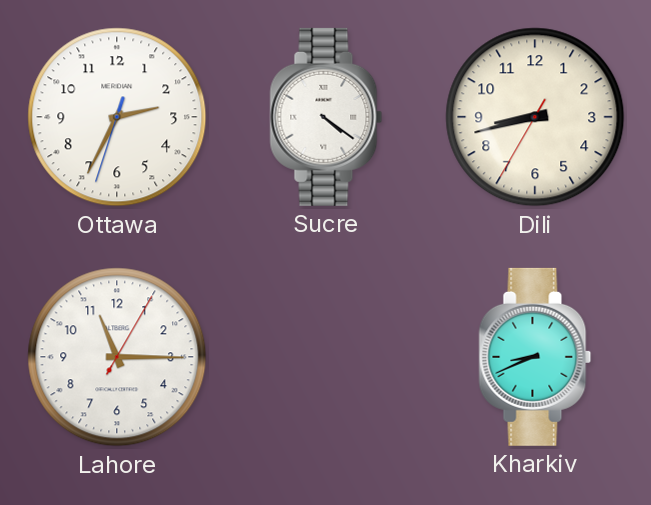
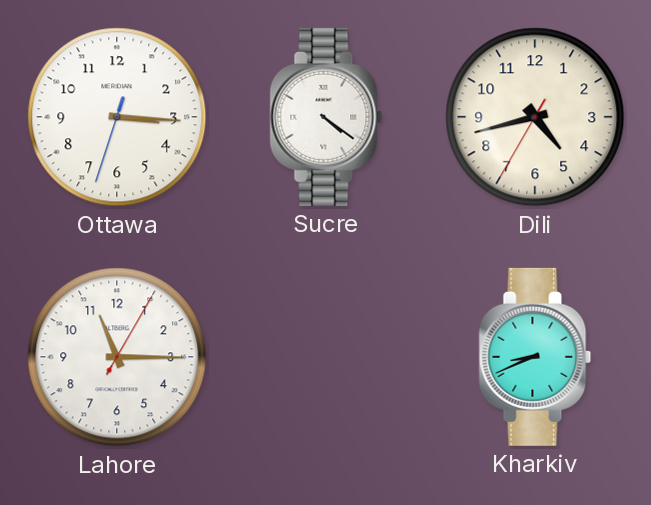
Ottawa: 2:34 -> 3:15 (117, 117)
Dili: 8:42 -> 4:42 (535, 117)
